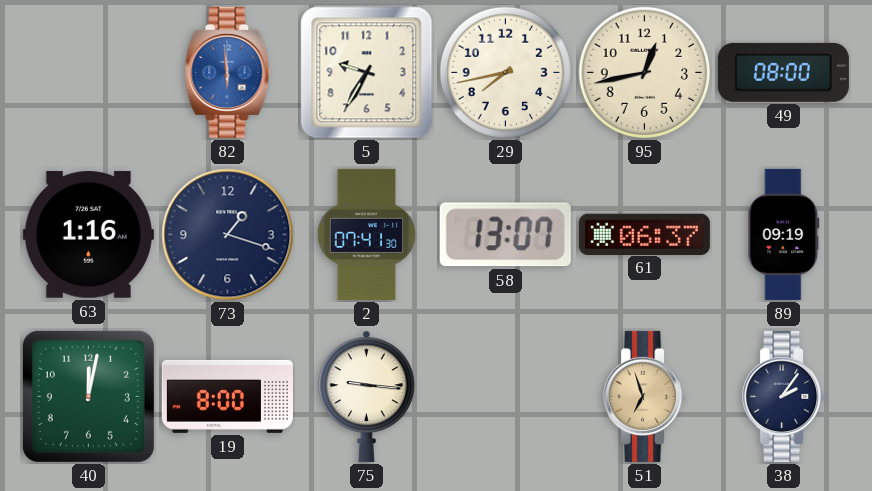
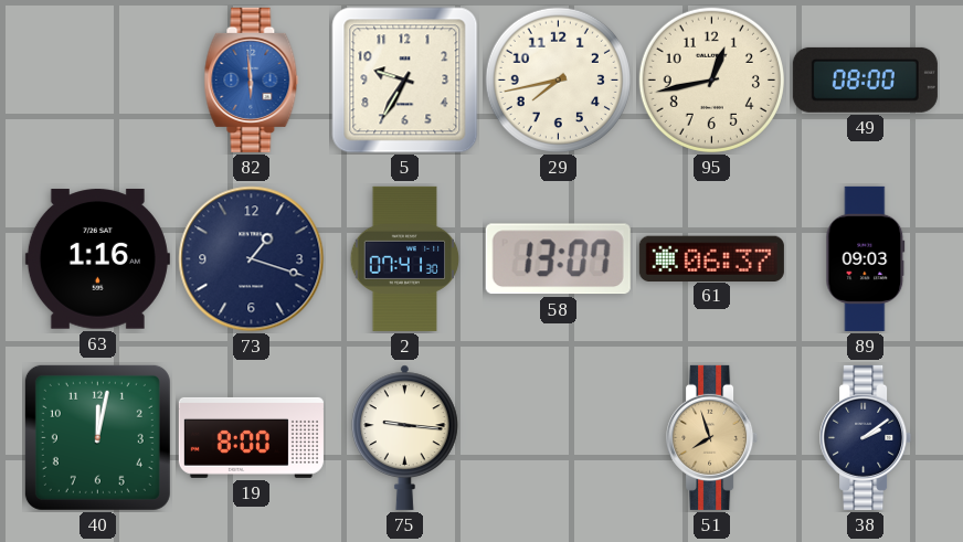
89: 09:19 -> 09:03 (866, 258)
51: 6:57 -> 7:57 (712, 437)
38: 2:06 -> 2:09 (866, 437)
